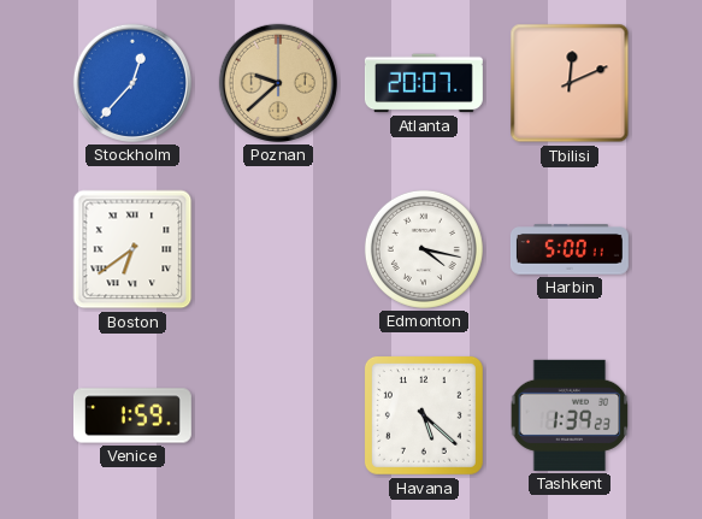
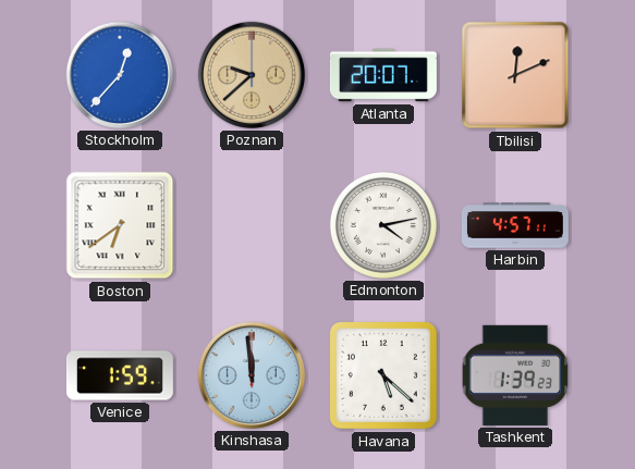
Edmonton: 4:17 -> 4:13 (383, 225)
Harbin: 5:00 -> 4:57 (515, 225)
Kinshasa: none -> 11:59 (252, 375)
